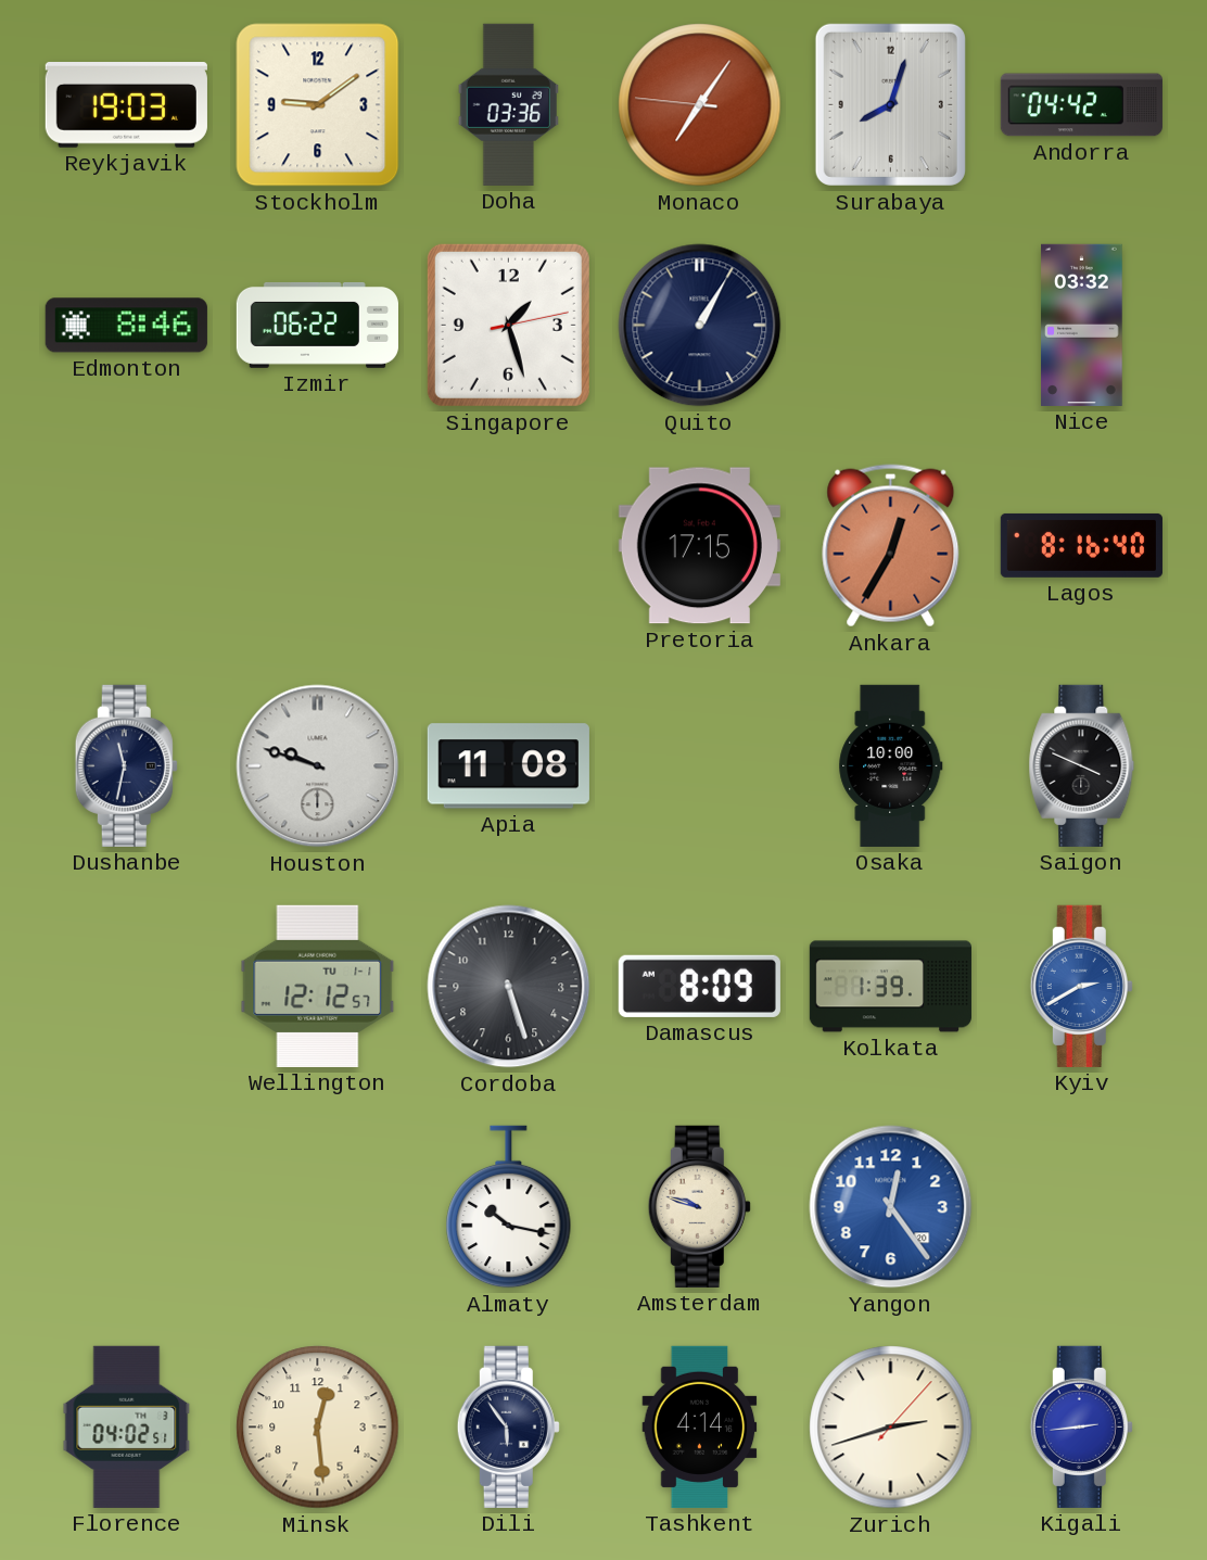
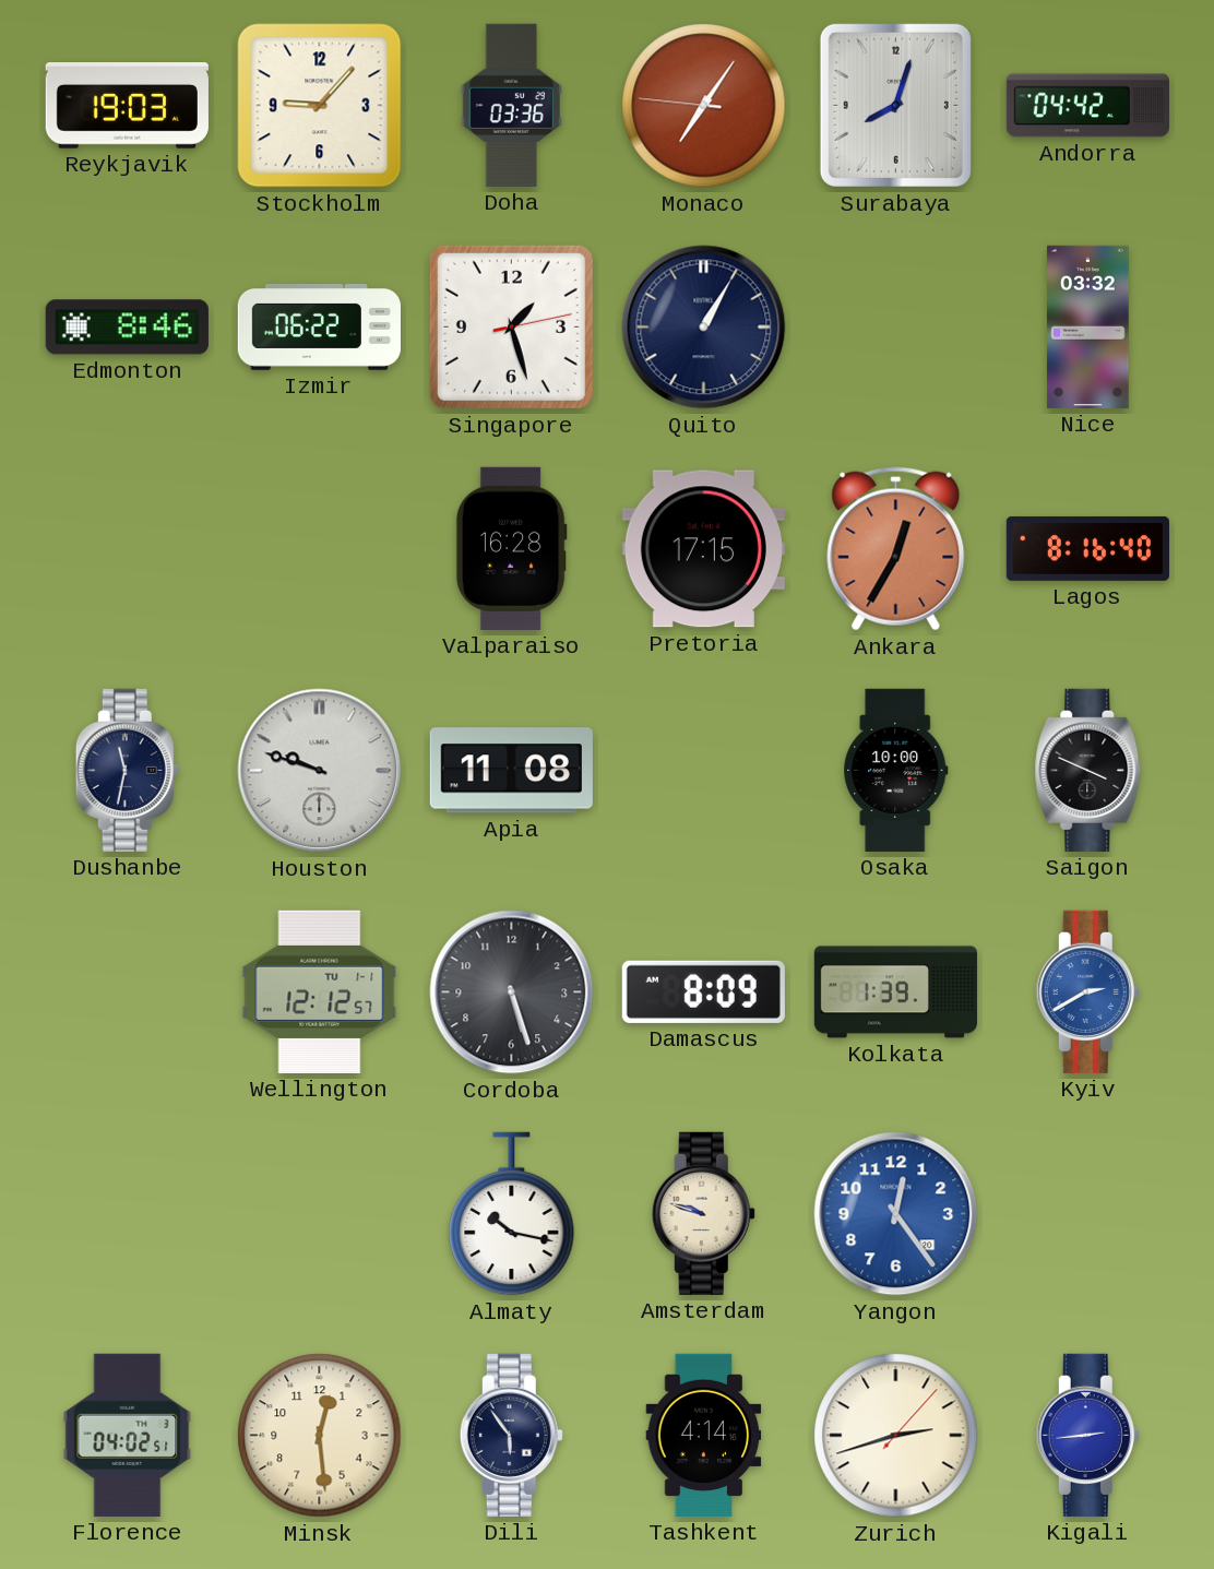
Stockholm: 9:09 -> 9:07 (320, 106)
Valparaiso: none -> 16:28 (511, 548)
